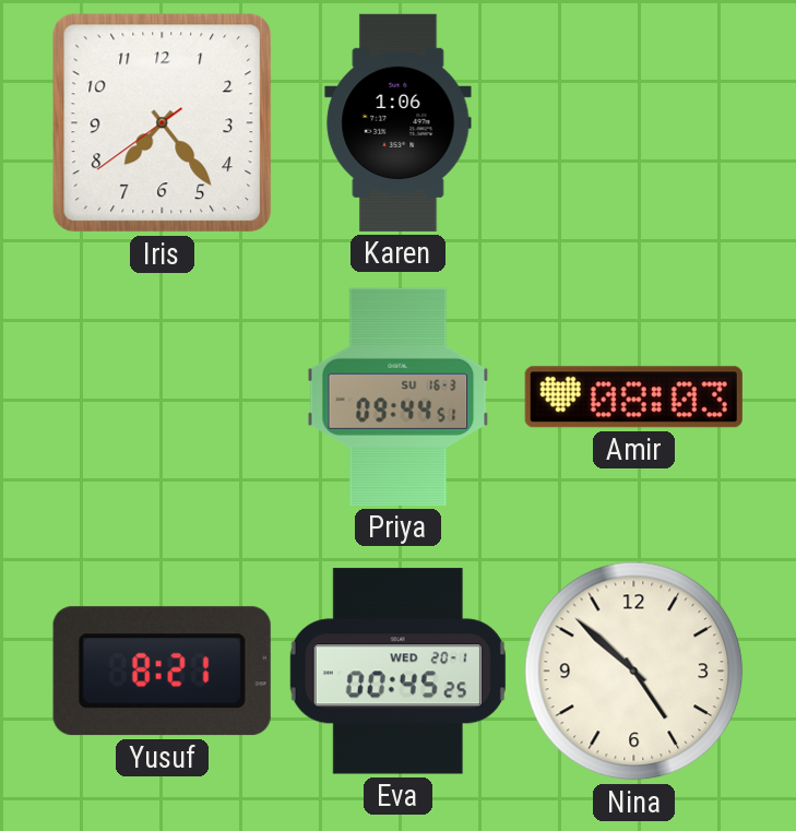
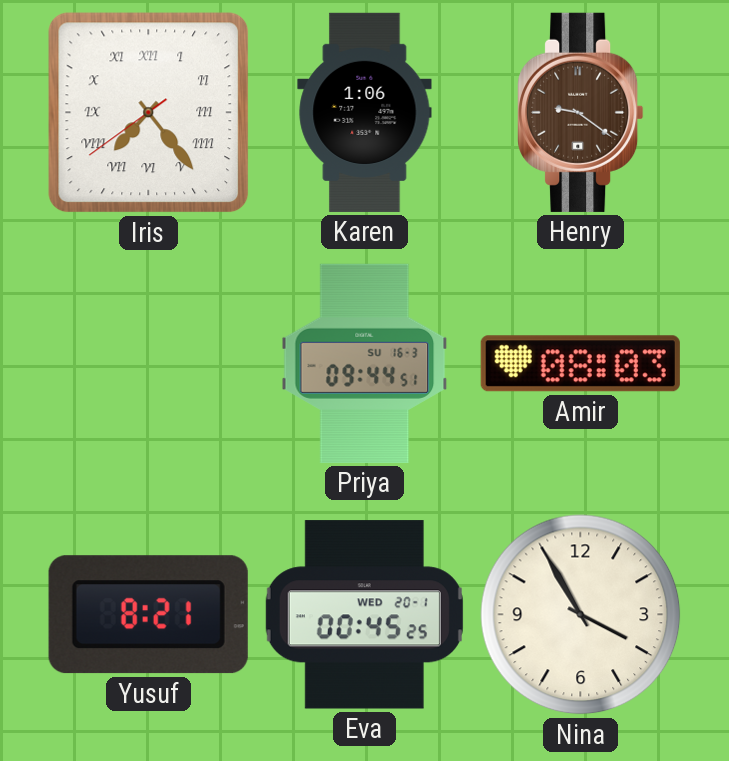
Iris numerals: Arabic -> Roman (149, 113)
Henry: none -> 9:21 (581, 112)
Nina: 4:52 -> 3:55 (581, 615)
